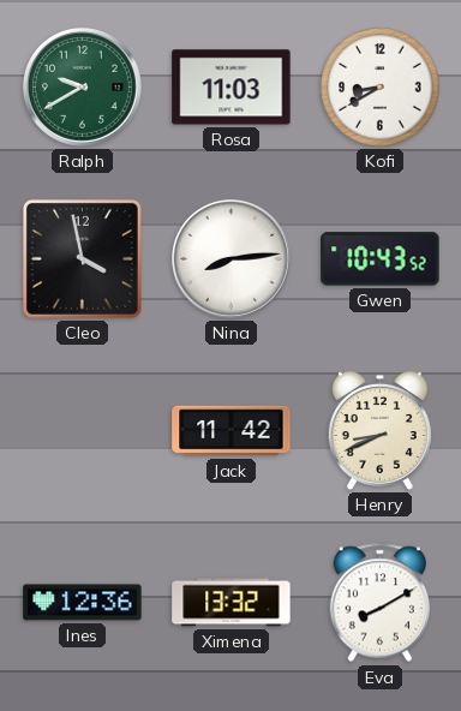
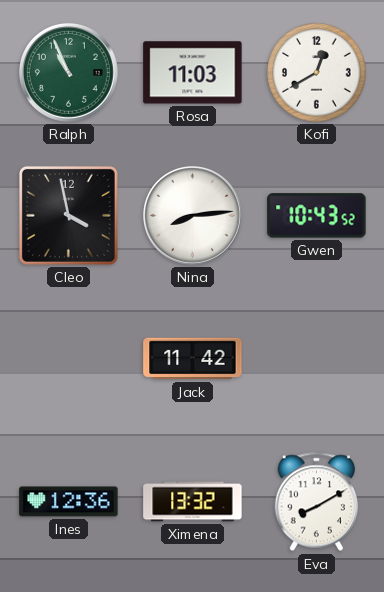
Ralph: 9:40 -> 10:56 (68, 72)
Kofi: 8:40 -> 12:40 (317, 73)
Henry: 8:41 -> none (379, 431)
